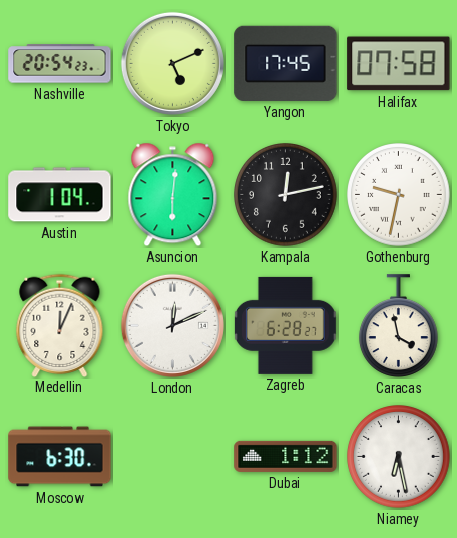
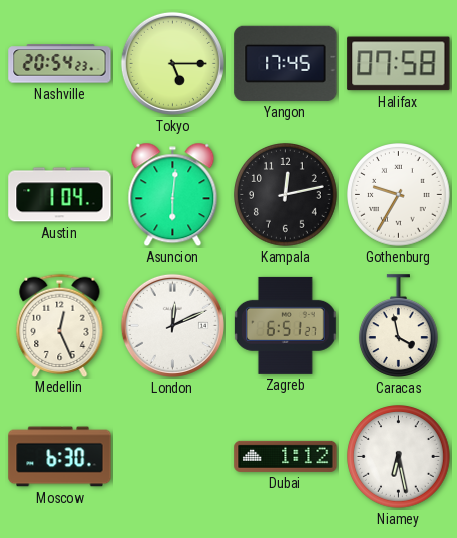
Tokyo: 5:11 -> 5:15 (172, 63)
Gothenburg: 9:32 -> 9:35 (399, 195)
Medellin: 12:04 -> 12:26 (60, 325)
Zagreb: 6:28 -> 6:51 (285, 325)
